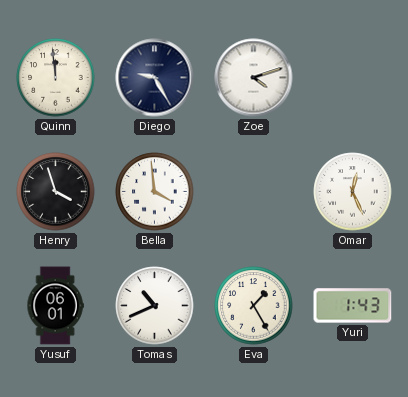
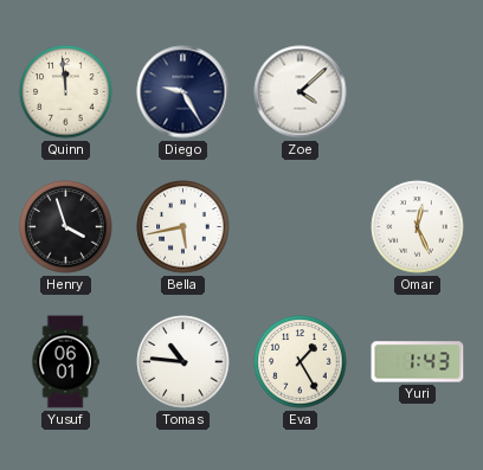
Zoe: 4:12 -> 4:08 (301, 92)
Bella: 3:59 -> 5:43 (183, 227)
Tomas: 10:41 -> 10:46 (183, 362)
